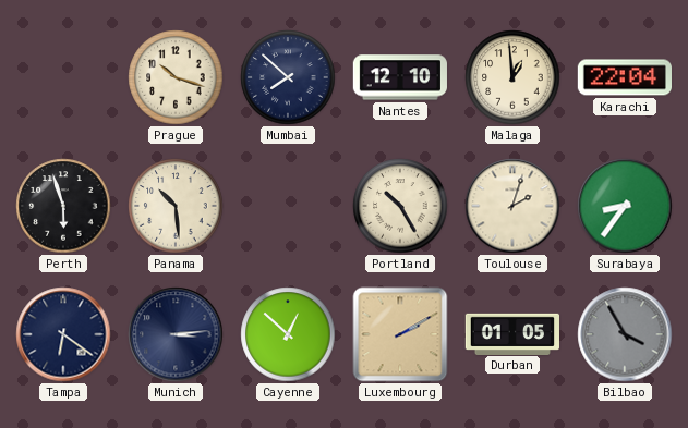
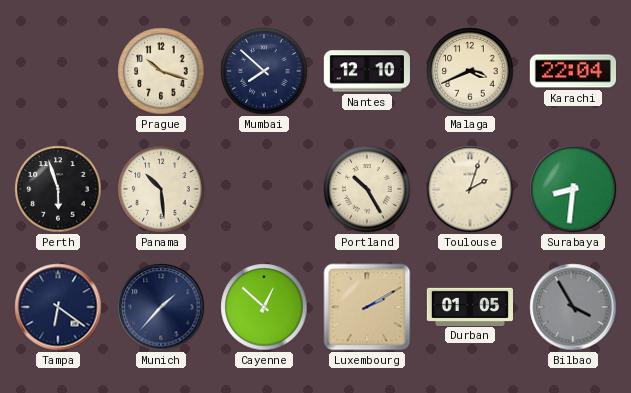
Malaga: 12:59 -> 3:41 (470, 71)
Surabaya: 8:36 -> 8:31 (573, 189)
Munich: 3:14 -> 1:37 (161, 307)
